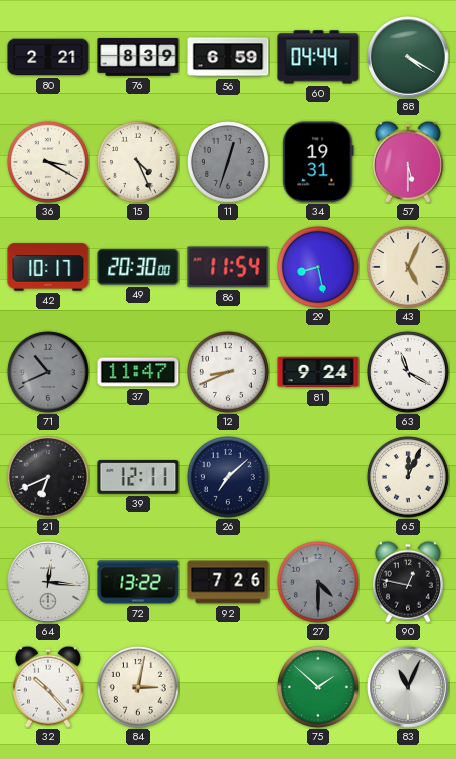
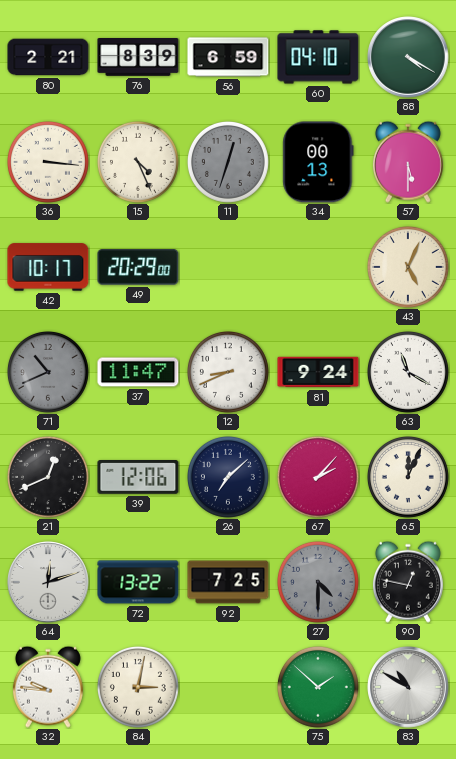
60: 04:44 -> 04:10 (318, 57)
36: 3:20 -> 3:16 (48, 162)
34: 19:31 -> 00:13 (318, 162)
49: 20:30 -> 20:29 (138, 267)
86: 11:54 -> none (228, 267)
29: 8:28 -> none (318, 267)
21: 6:41 -> 12:41 (48, 477)
39: 12:11 -> 12:06 (138, 478)
67: none -> 2:07 (318, 477)
64: 12:16 -> 12:12 (48, 582)
92: 7:26 -> 7:25 (228, 582)
32: 10:23 -> 9:46 (48, 687)
83: 11:04 -> 10:50 (408, 687)
